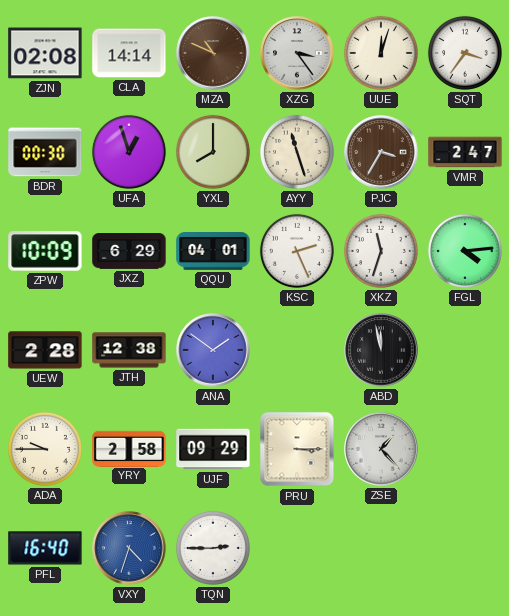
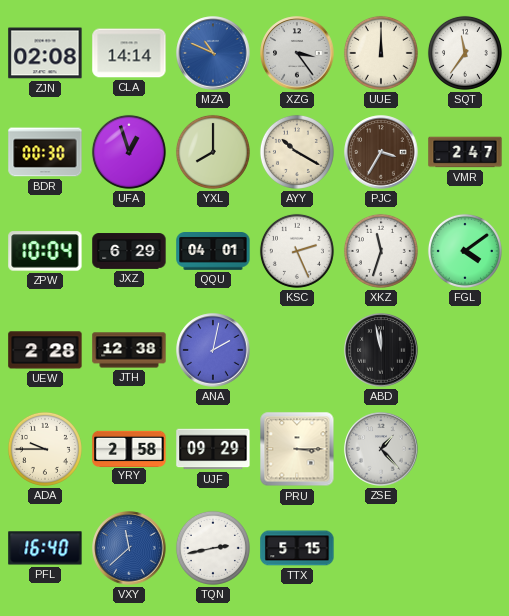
MZA dial: brown -> blue (213, 53)
UUE: 12:03 -> 12:00 (381, 53)
SQT: 3:36 -> 11:36 (465, 53)
AYY: 11:27 -> 10:20 (297, 152)
ZPW: 10:09 -> 10:04 (45, 251)
FGL: 4:14 -> 4:09 (465, 251)
ANA: 1:51 -> 2:02 (213, 350)
VXY: 4:33 -> 11:38 (129, 548)
TQN: 2:45 -> 2:43 (213, 548)
TTX: none -> 5:15 (297, 548)
